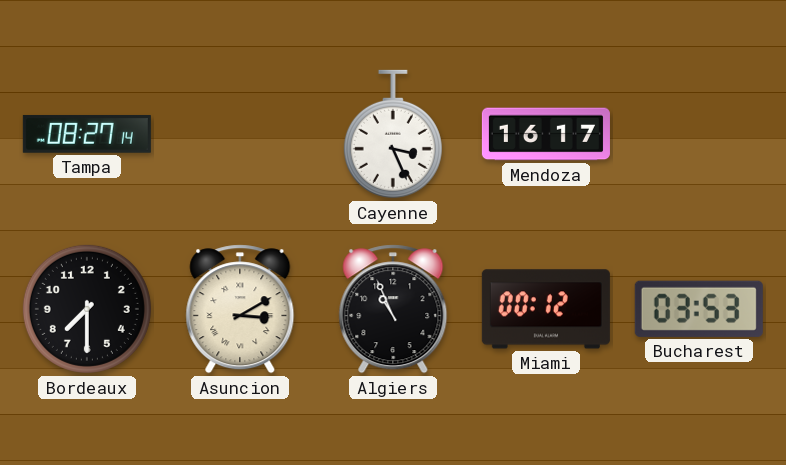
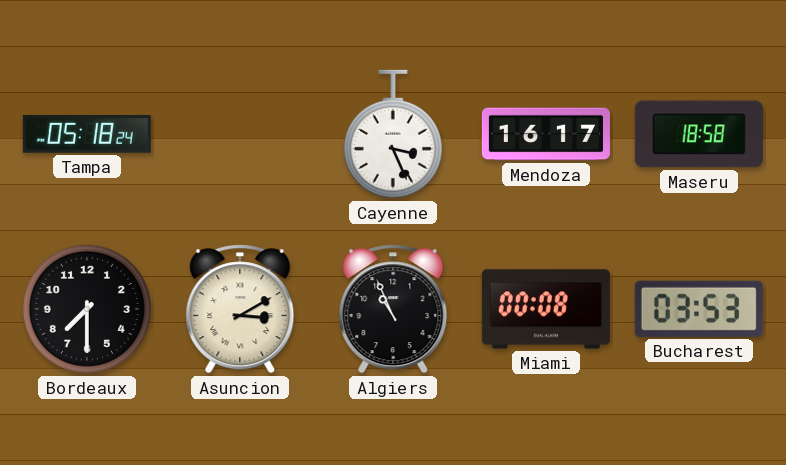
Tampa: 08:27 -> 05:18 (87, 134)
Maseru: none -> 18:58 (699, 134)
Miami: 00:12 -> 00:08 (546, 309)
